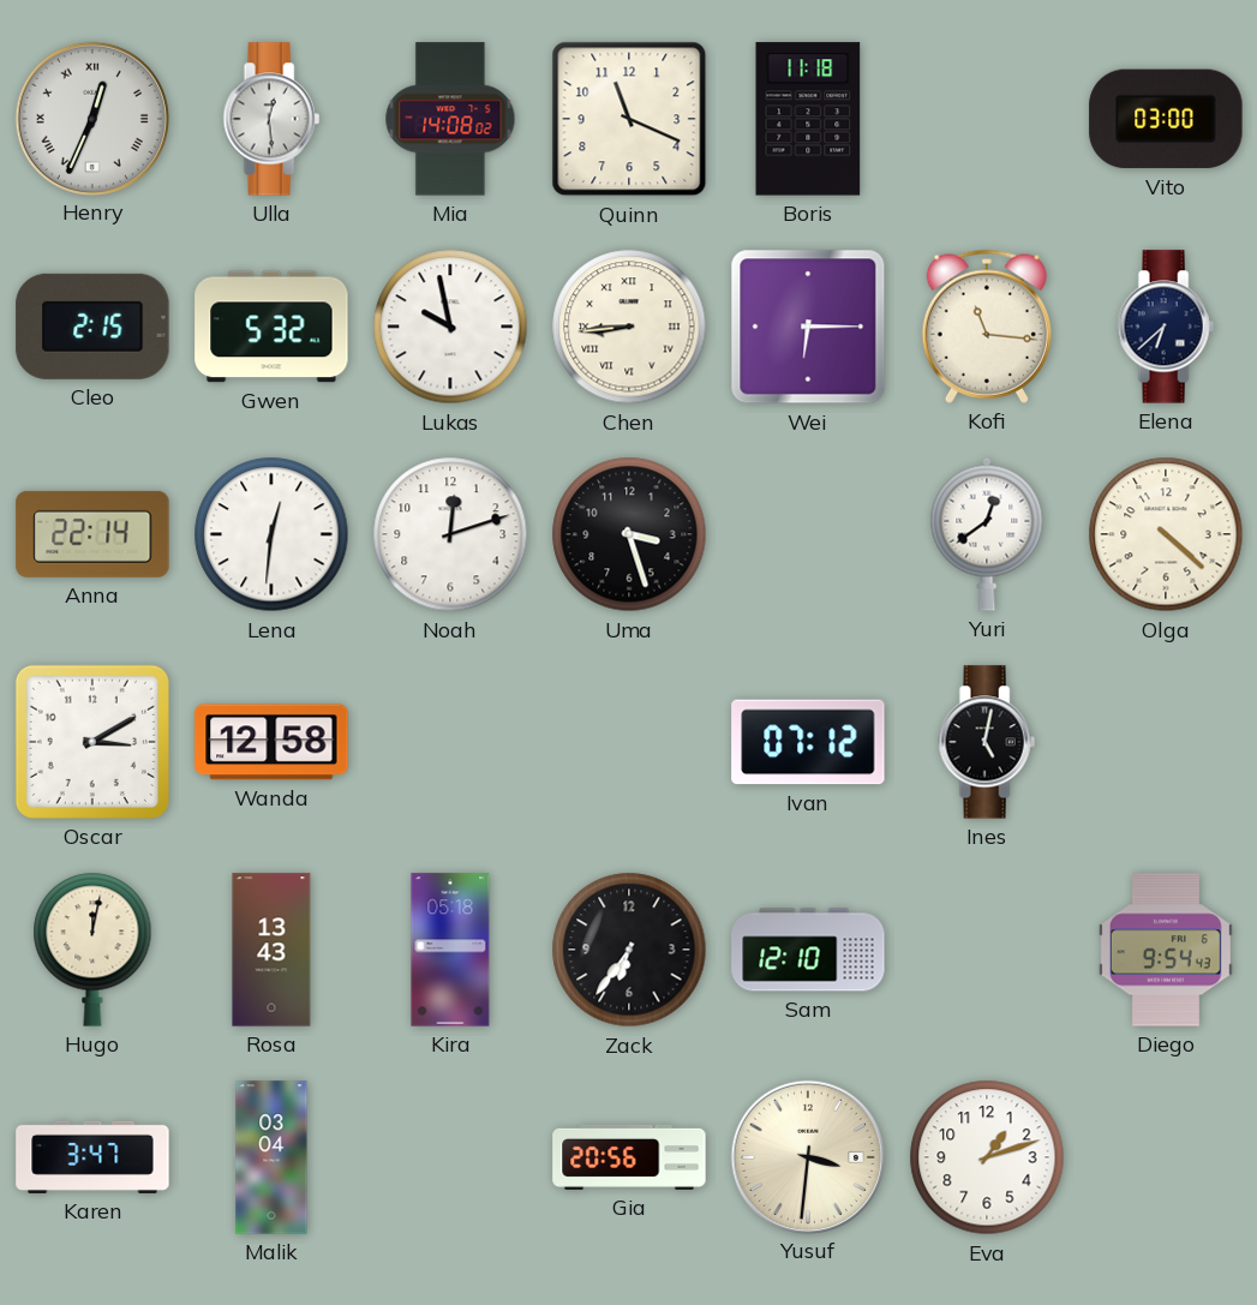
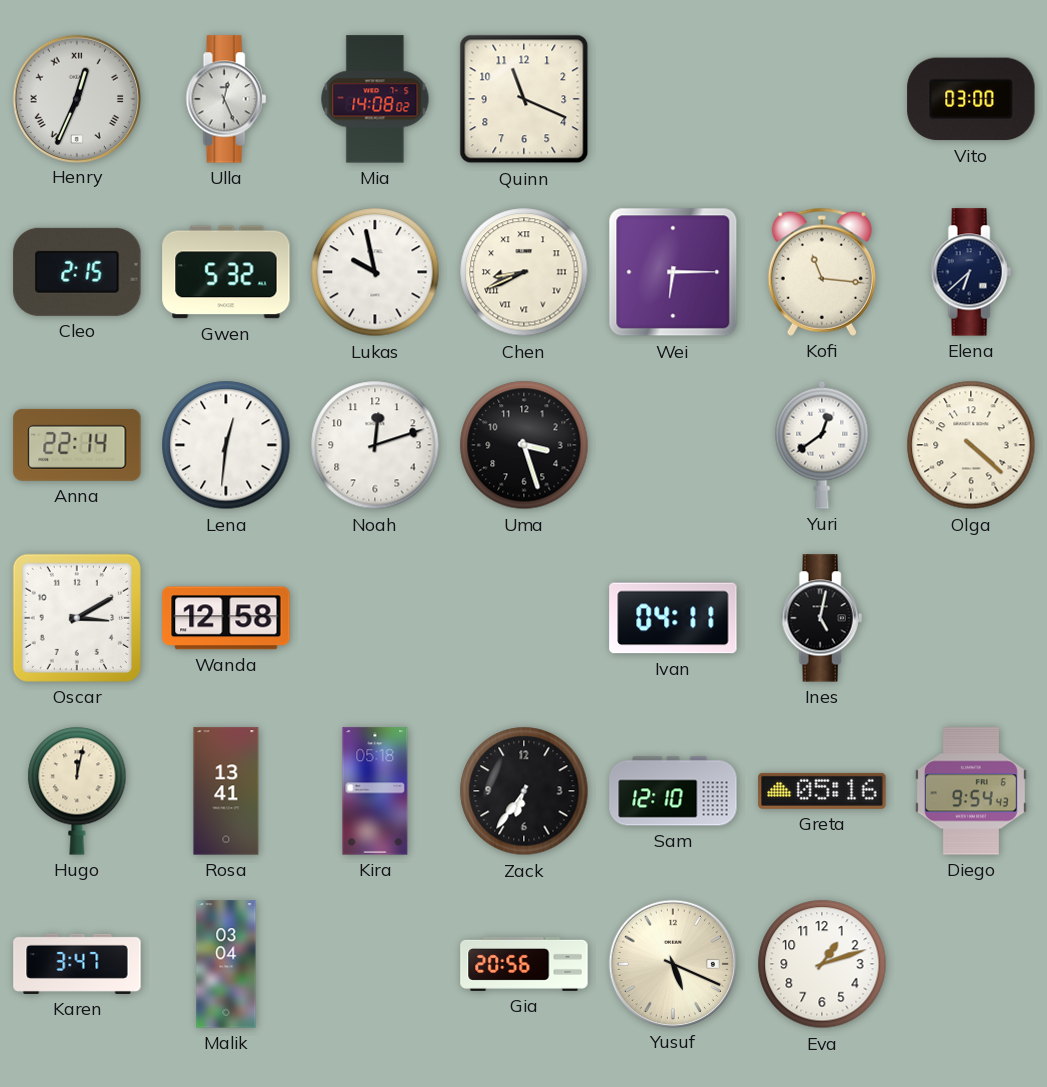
Ulla: 12:29 -> 12:26 (226, 99)
Boris: 11:18 -> none (808, 119)
Chen: 8:44 -> 8:41 (524, 272)
Ivan: 07:12 -> 04:11 (673, 618)
Rosa: 13:43 -> 13:41 (226, 791)
Greta: none -> 05:16 (822, 791)
Yusuf: 3:31 -> 5:19 (672, 963)
